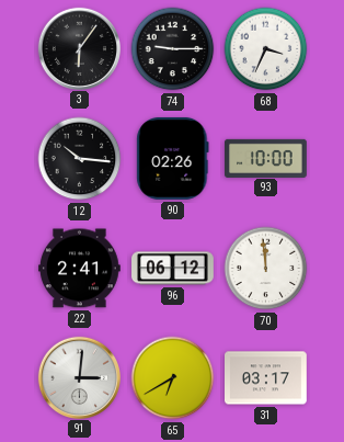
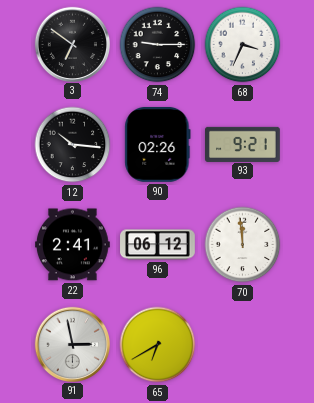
3: 6:06 -> 6:51 (72, 44)
93: 10:00 -> 9:21 (243, 144)
91: 3:01 -> 2:58 (72, 344)
31: 03:17 -> none (266, 378)
